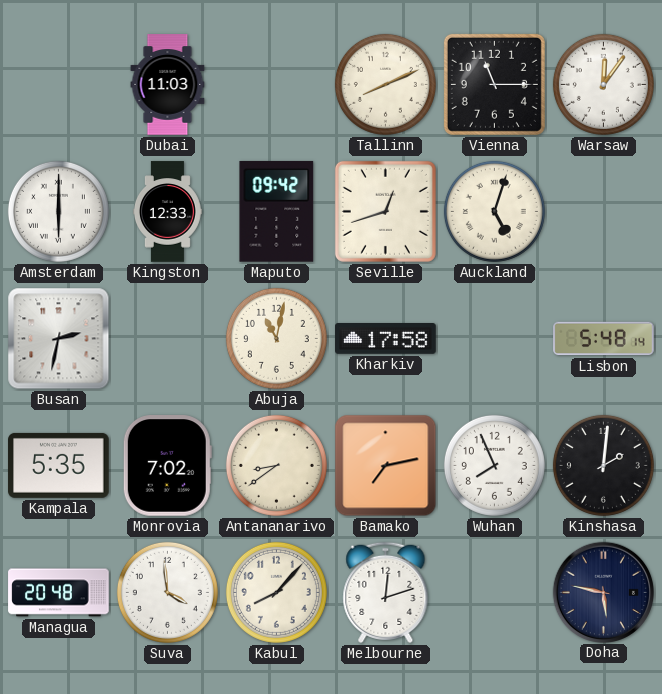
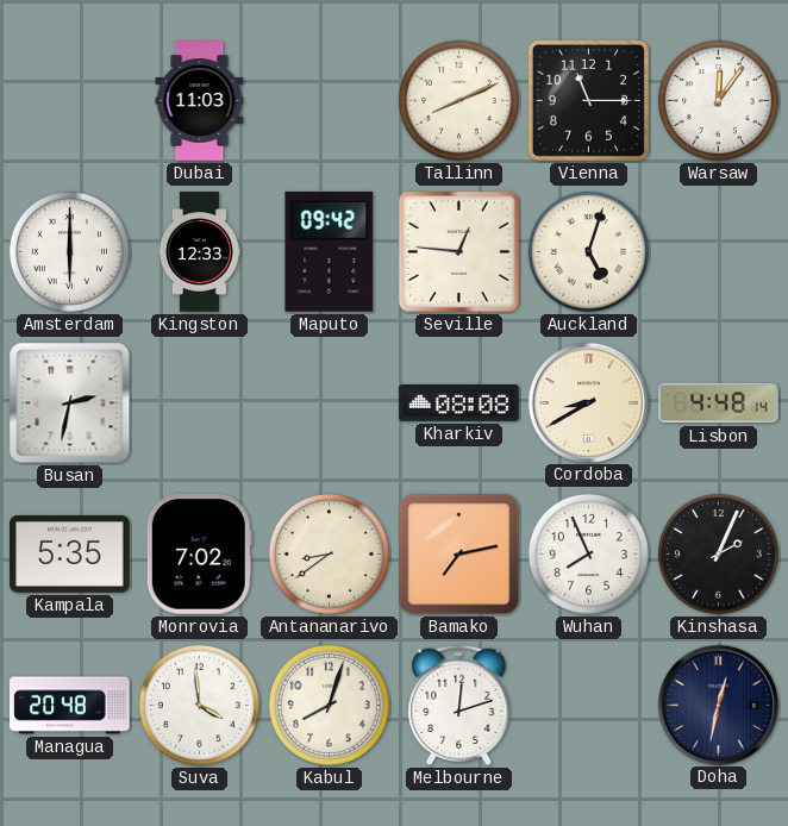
Seville: 12:42 -> 12:46 (458, 251)
Abuja: 11:02 -> none (276, 338)
Kharkiv: 17:58 -> 08:08 (459, 403)
Cordoba: none -> 8:40 (588, 402)
Lisbon: 5:48 -> 4:48 (719, 403)
Kinshasa: 2:01 -> 2:04 (718, 553)
Kabul: 8:07 -> 8:03 (329, 705)
Doha: 5:47 -> 12:32 (718, 705)
